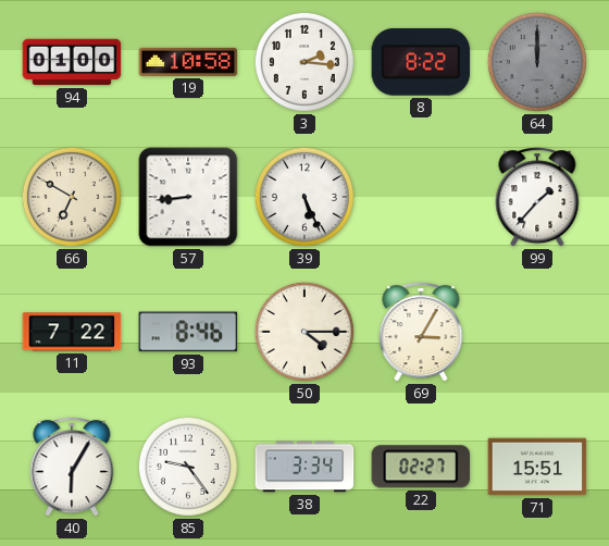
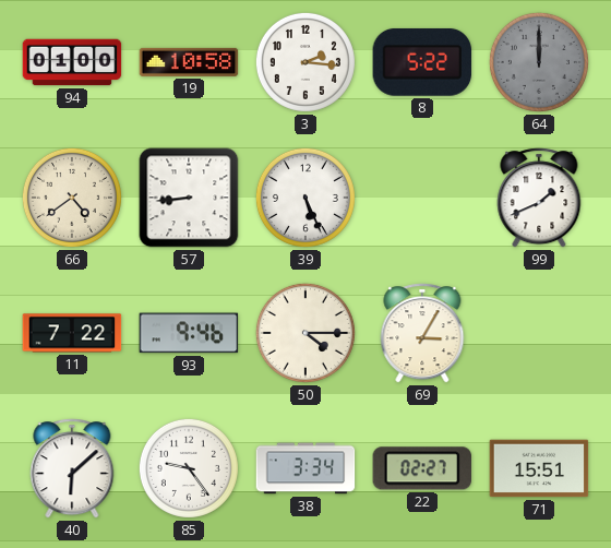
8: 8:22 -> 5:22 (422, 62)
66: 6:50 -> 4:39 (72, 198)
99: 1:37 -> 1:41 (539, 198)
93: 8:46 -> 9:46 (189, 333)
40: 6:05 -> 6:08 (72, 468)
